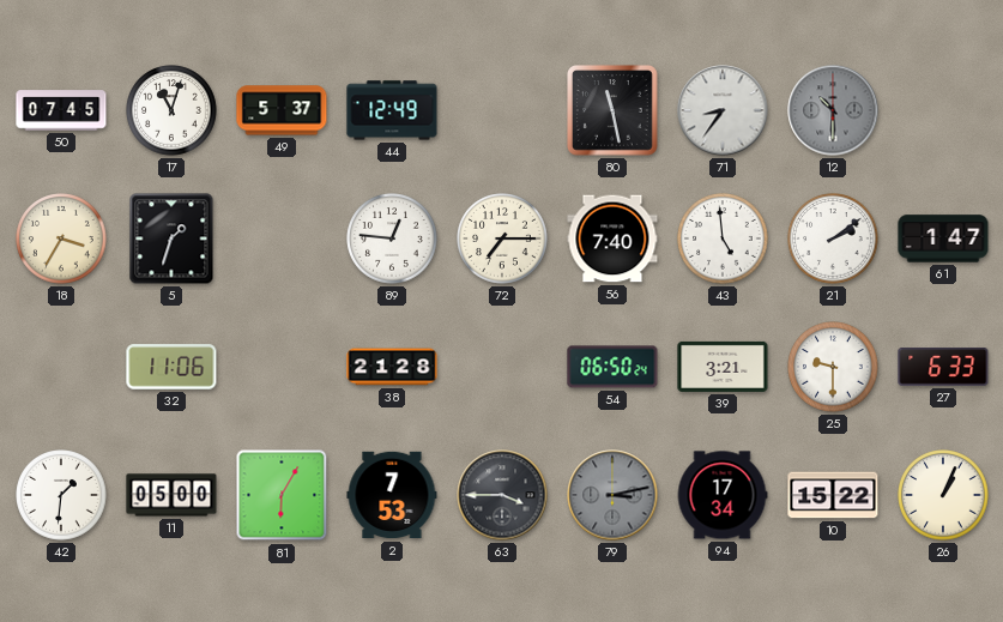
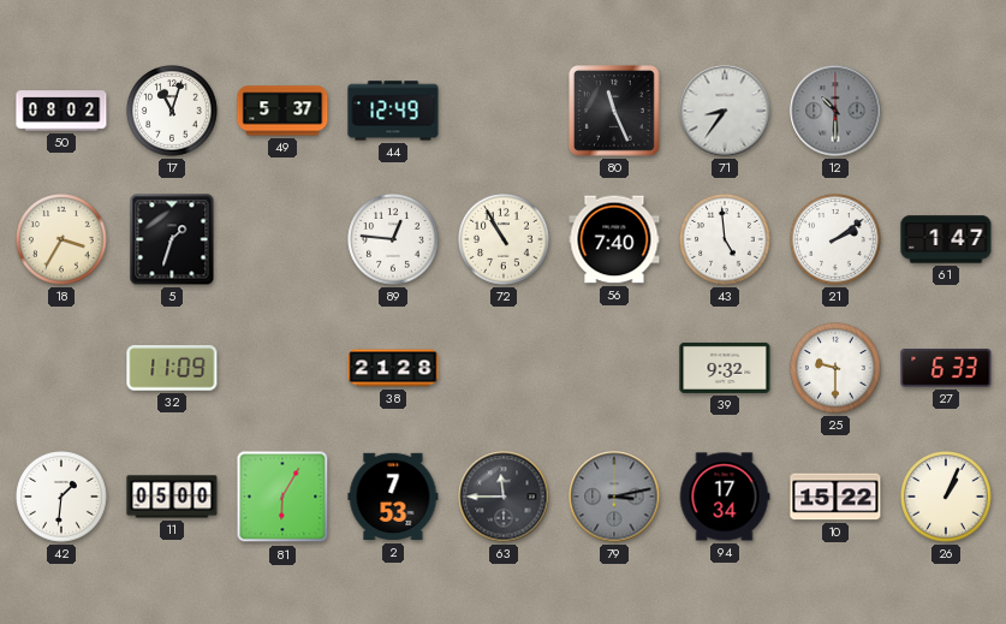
50: 07:45 -> 08:02 (61, 111)
80: 11:28 -> 11:26 (615, 112)
72: 7:15 -> 10:55 (504, 239)
32: 11:06 -> 11:09 (172, 368)
54: 06:50 -> none (612, 367)
39: 3:21 -> 9:32 (725, 368)
63: 3:45 -> 11:45 (504, 497)
